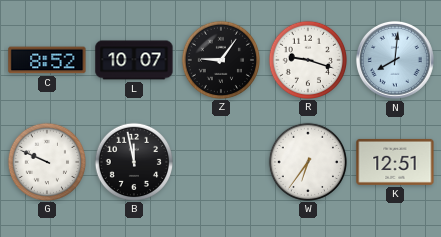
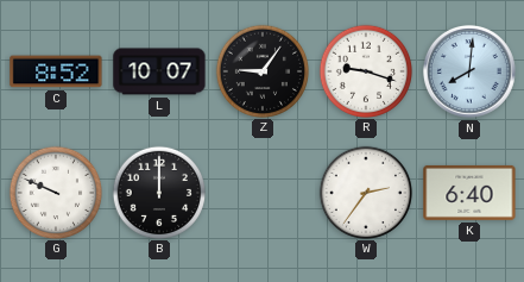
B: 11:58 -> 12:00 (158, 192)
W: 6:36 -> 2:36 (365, 192)
K: 12:51 -> 6:40 (469, 193)
